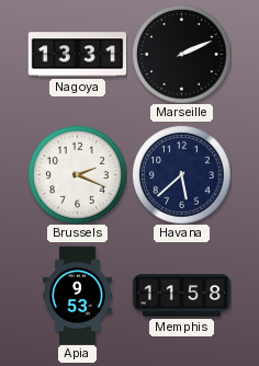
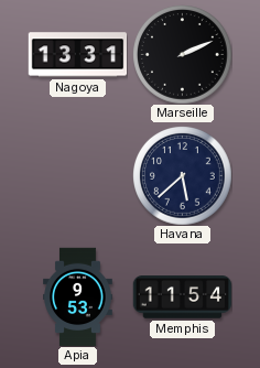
Brussels: 2:19 -> none (78, 175)
Memphis: 11:58 -> 11:54 (182, 297)
